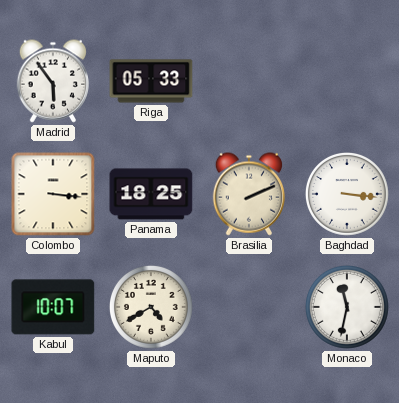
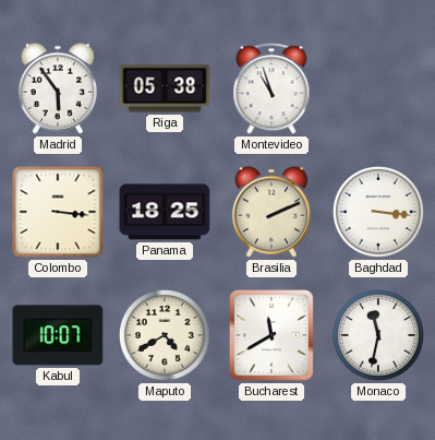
Riga: 05:33 -> 05:38 (165, 88)
Montevideo: none -> 10:57 (271, 88)
Bucharest: none -> 11:40 (271, 335)
